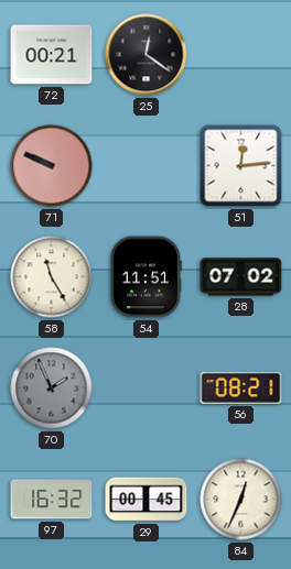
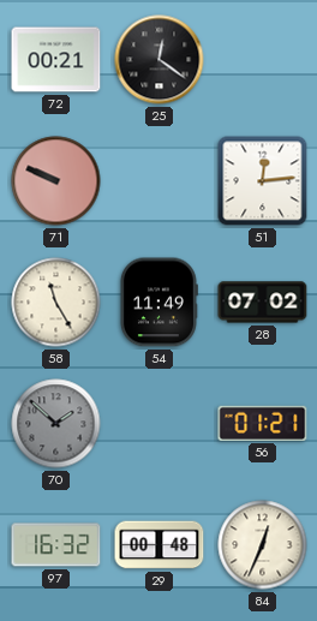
54: 11:51 -> 11:49 (158, 303)
70: 1:56 -> 1:52 (56, 424)
56: 08:21 -> 01:21 (263, 423)
29: 00:45 -> 00:48 (160, 545)
